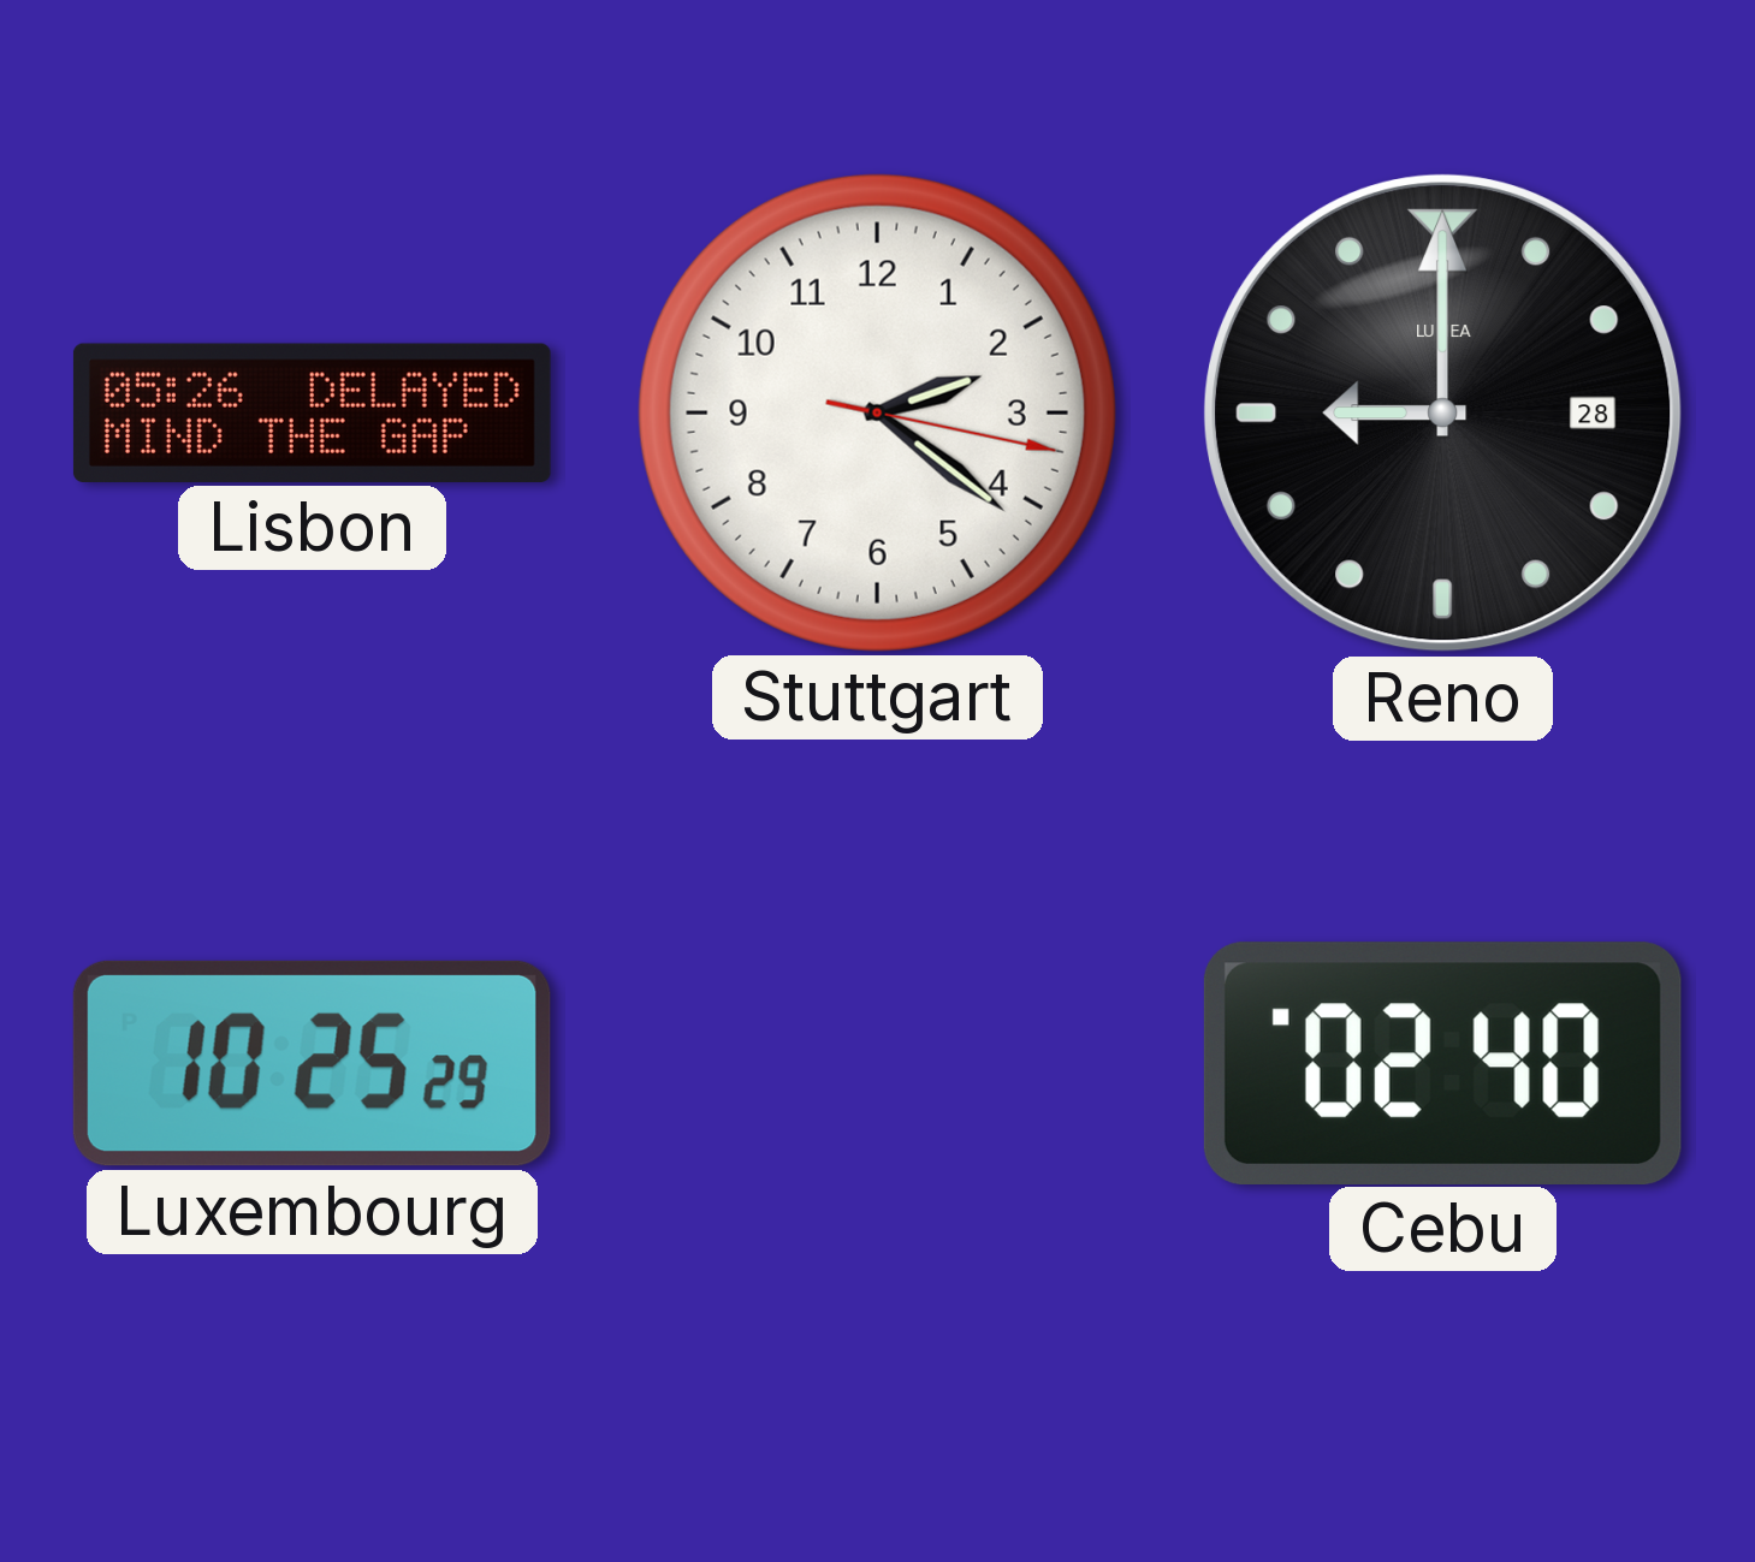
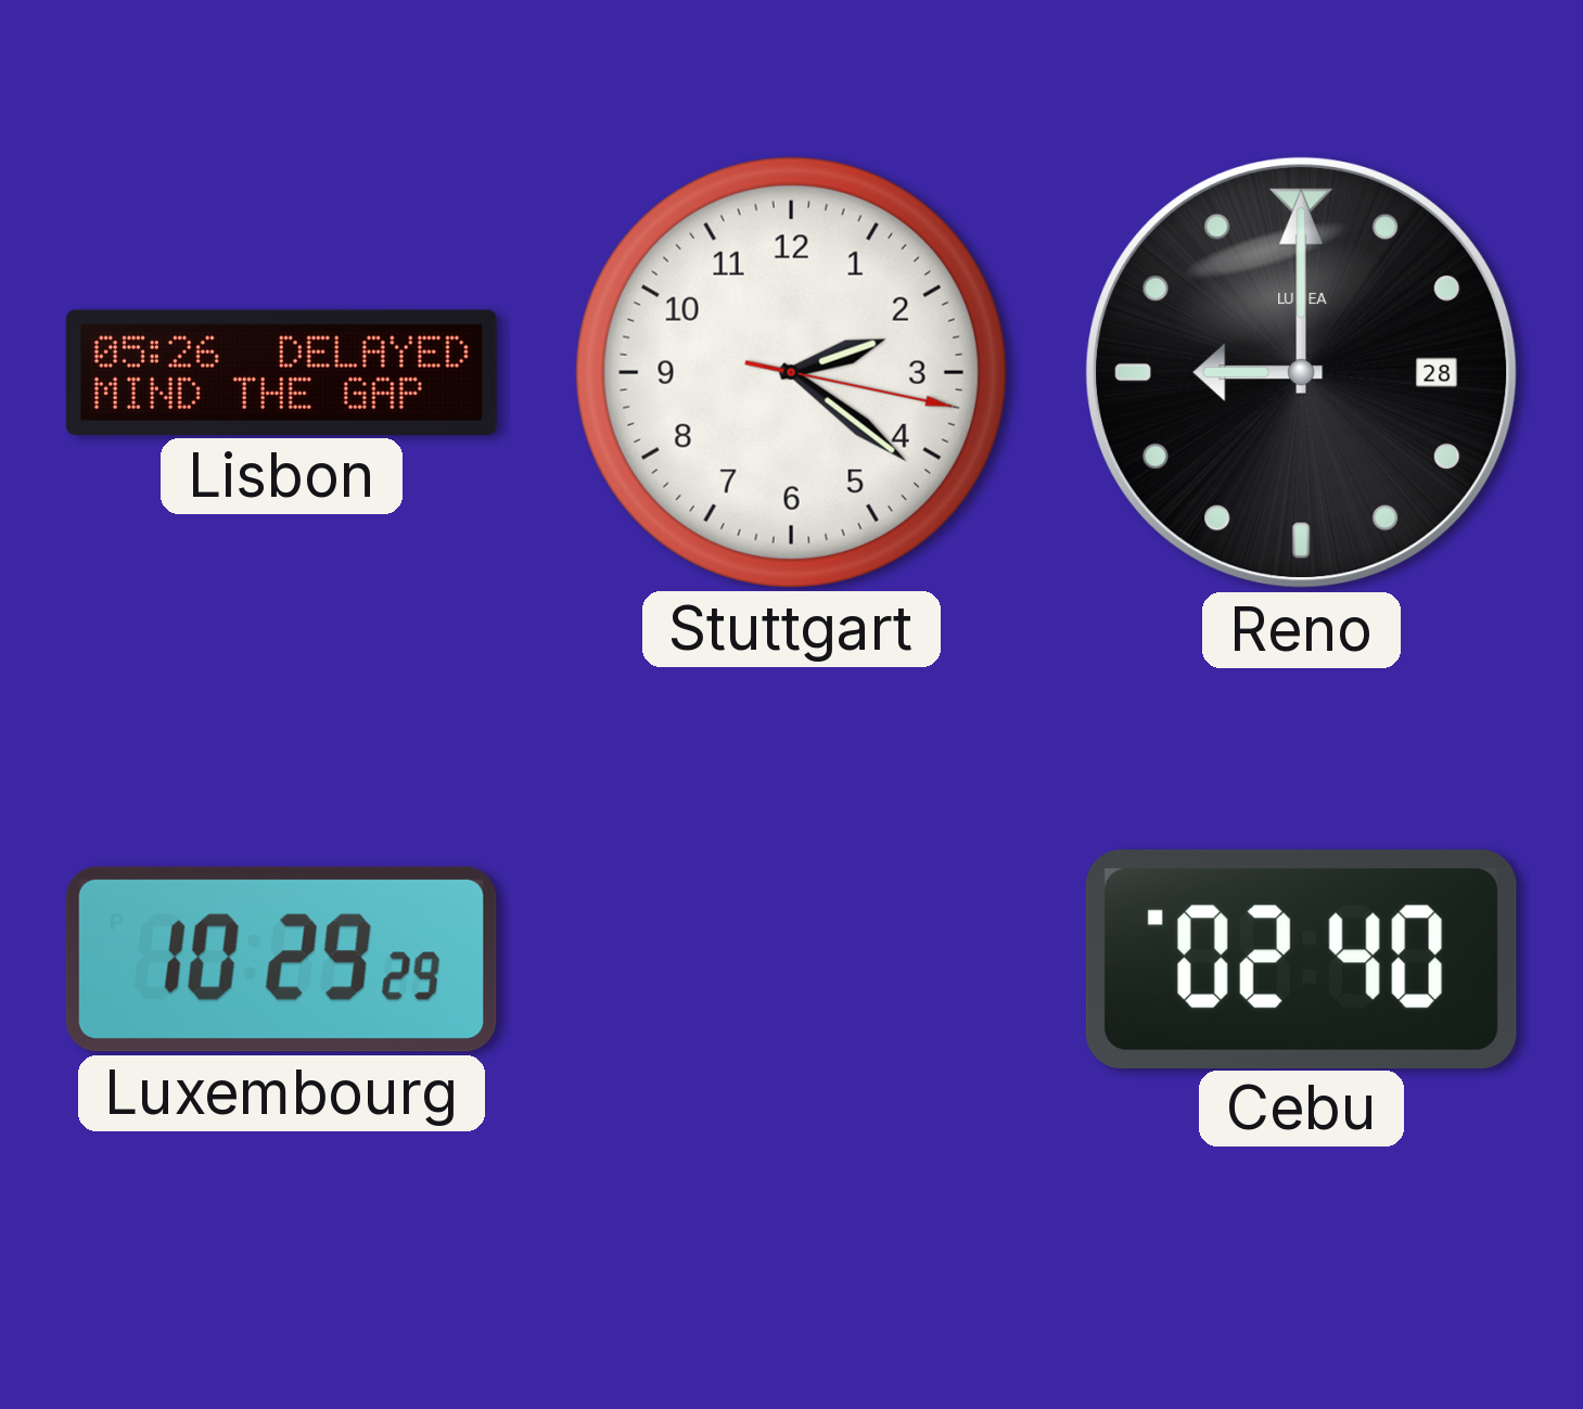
Luxembourg: 10:25 -> 10:29 (281, 959)
